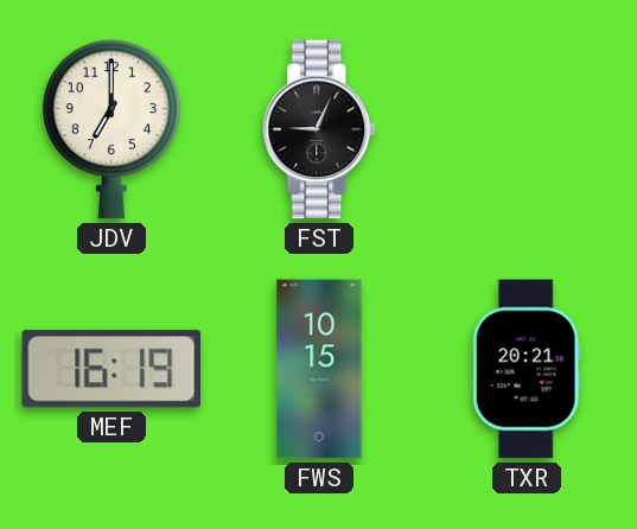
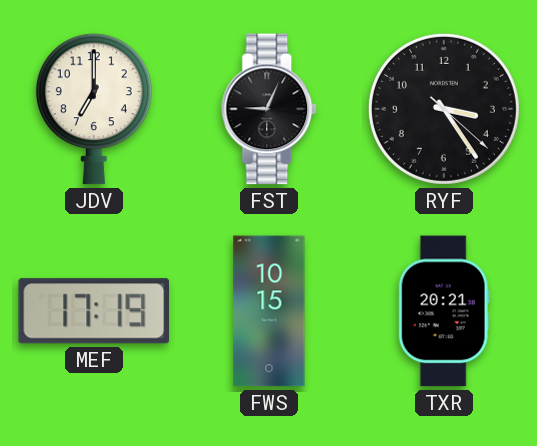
RYF: none -> 3:24 (444, 109)
MEF: 16:19 -> 17:19 (93, 311)
